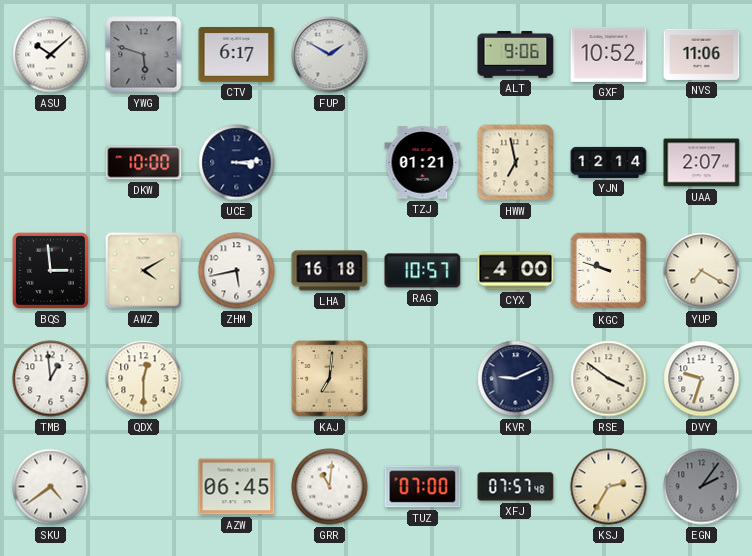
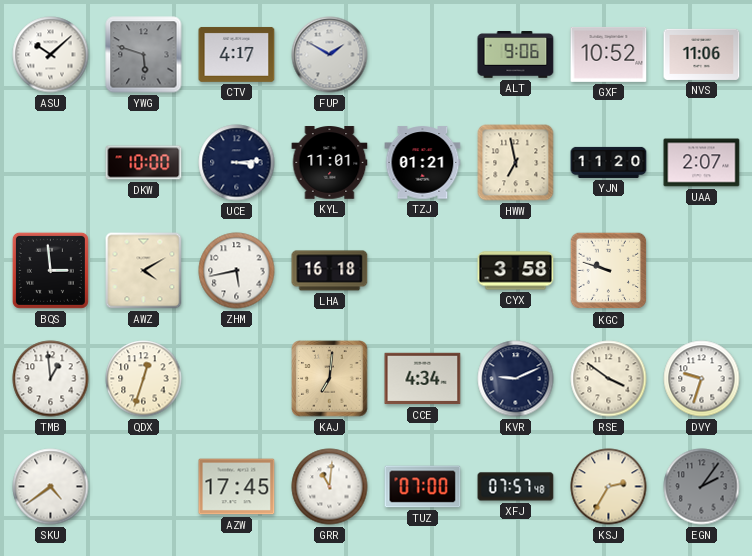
CTV: 6:17 -> 4:17 (237, 54)
KYL: none -> 11:01 (330, 163)
YJN: 12:14 -> 11:20 (609, 162)
RAG: 10:57 -> none (423, 271)
CYX: 4:00 -> 3:58 (516, 271)
YUP: 7:20 -> none (702, 271)
QDX: 12:30 -> 12:33 (144, 379)
CCE: none -> 4:34 (423, 379)
AZW: 06:45 -> 17:45 (237, 487)
